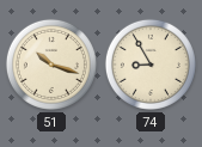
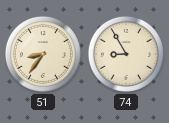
51: 10:18 -> 8:36 (43, 54)
